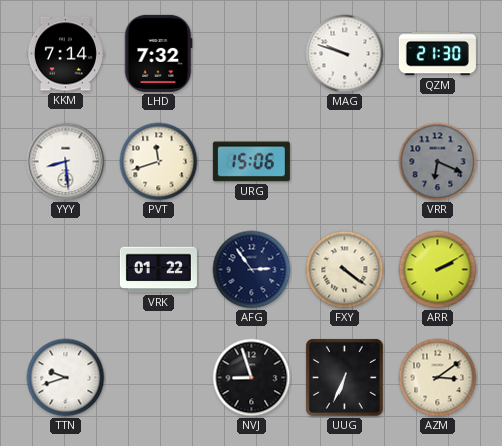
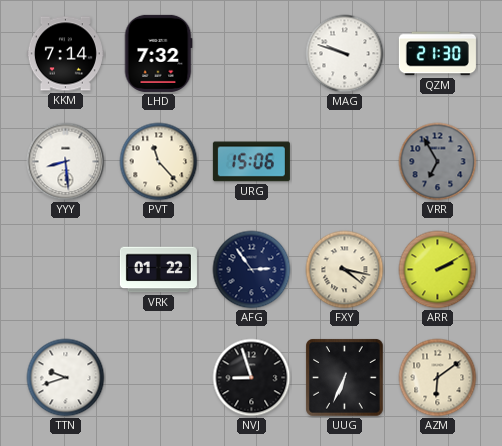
PVT: 11:42 -> 11:23 (159, 162)
VRR: 6:19 -> 6:55 (438, 162)
FXY: 4:21 -> 4:17 (345, 270)
AZM: 3:09 -> 6:09 (438, 378)
